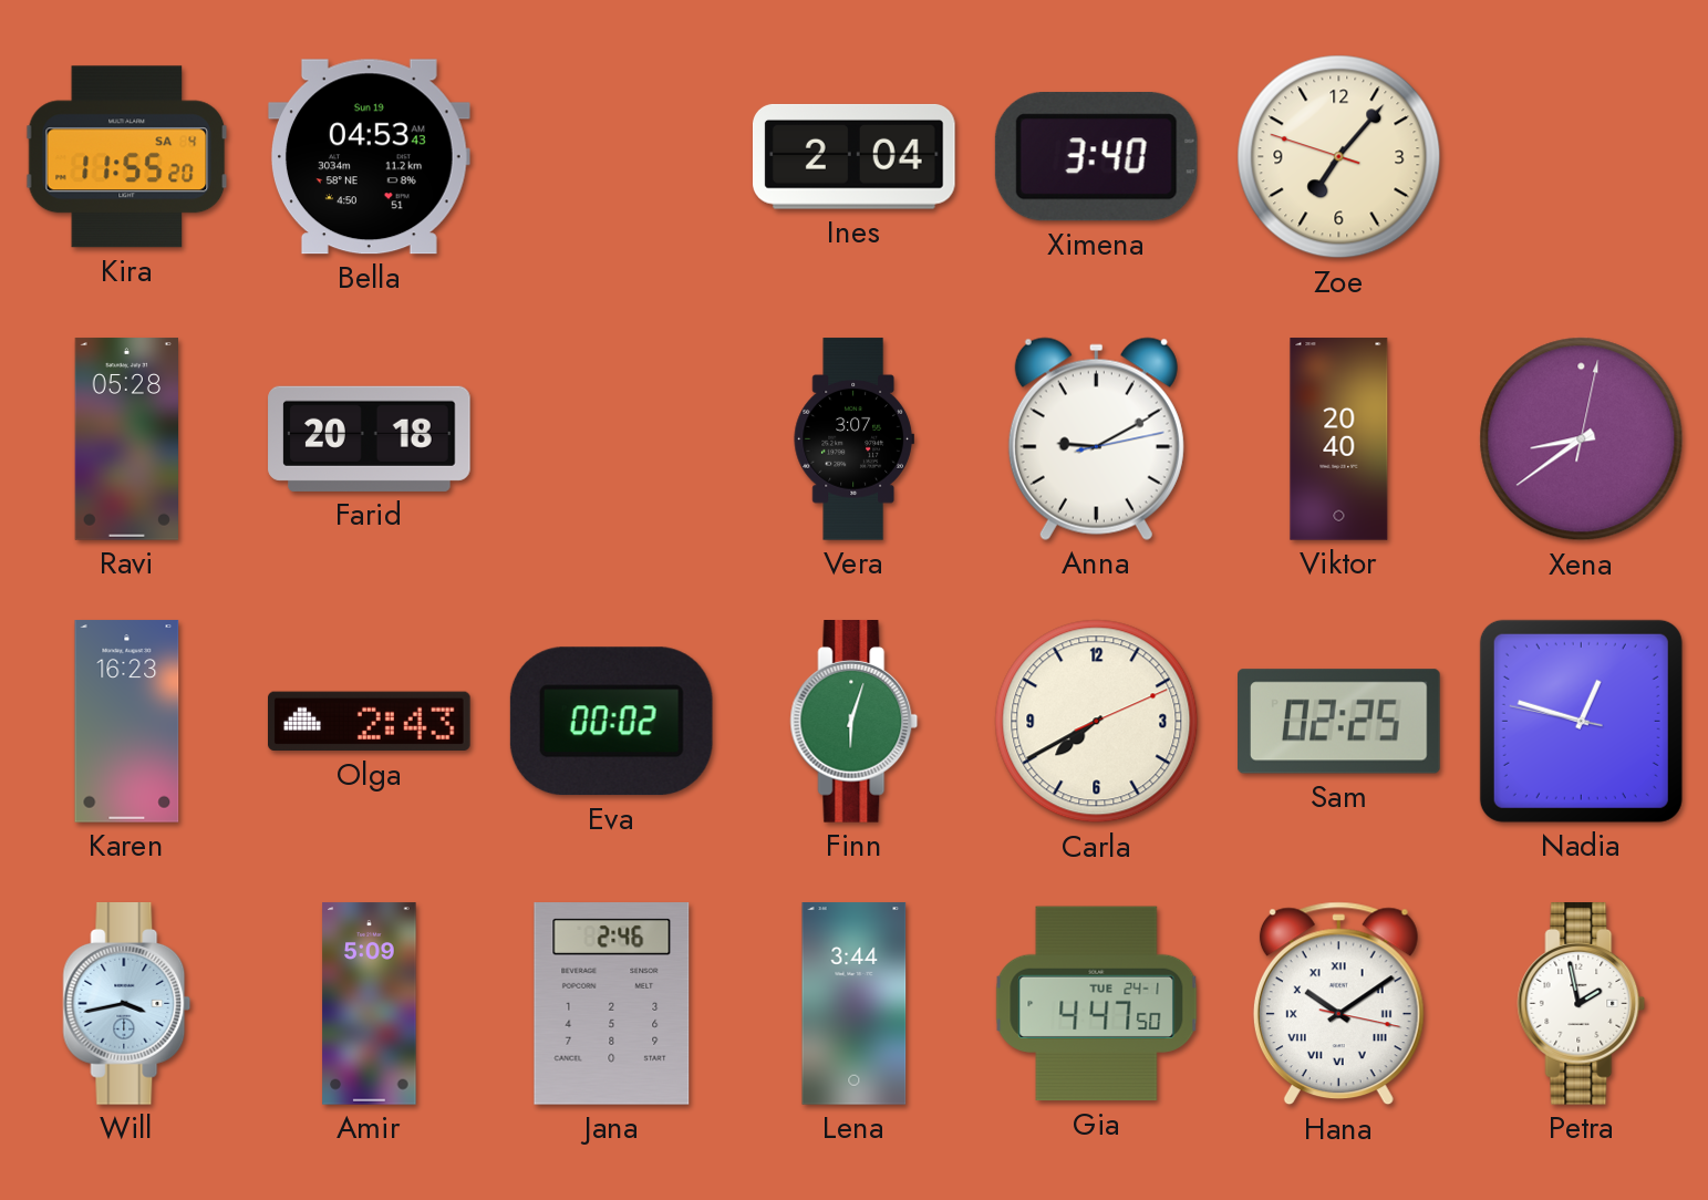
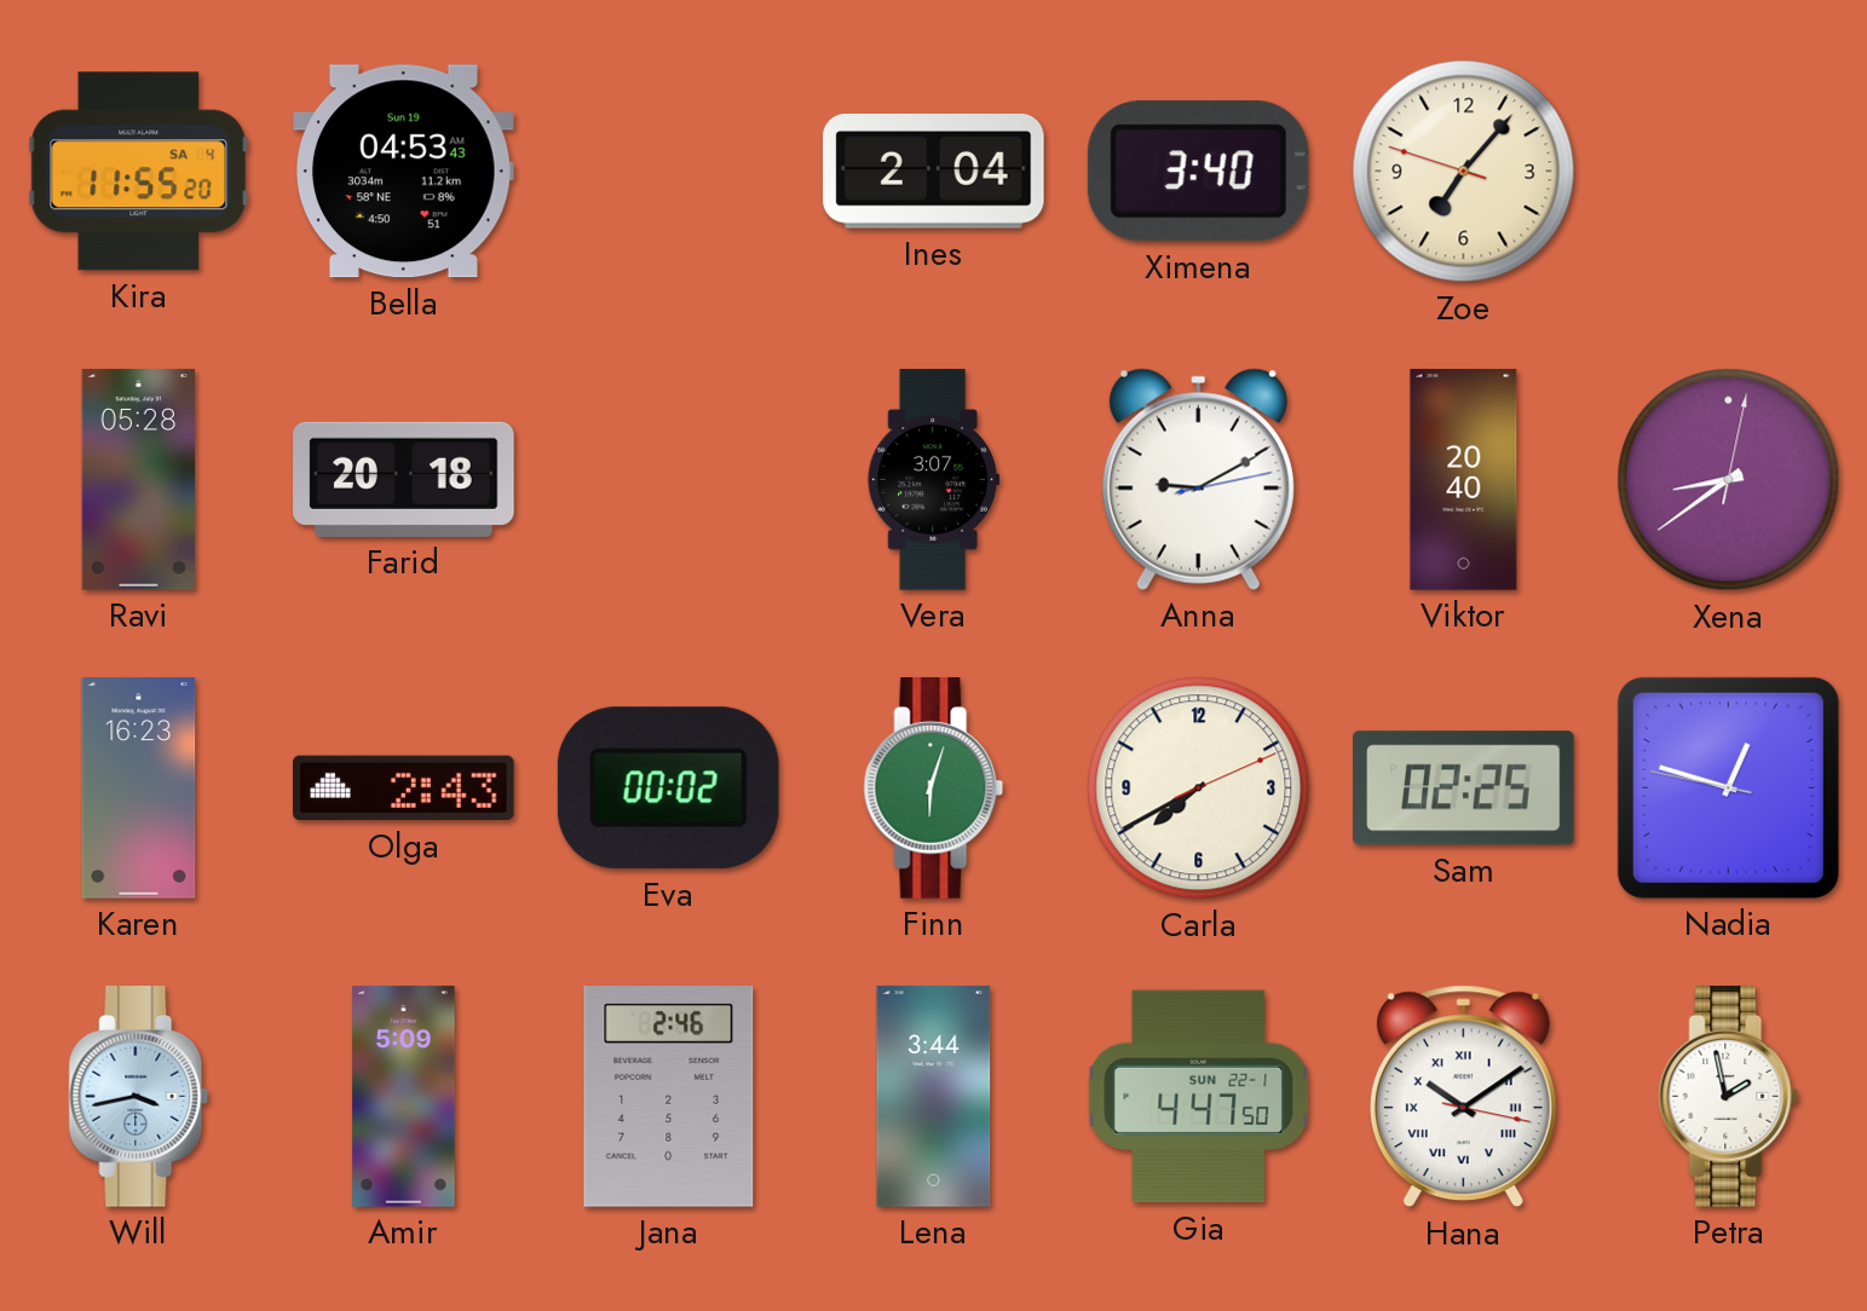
Gia date: TUE 24-1 -> SUN 22-1 (1199, 1097)
